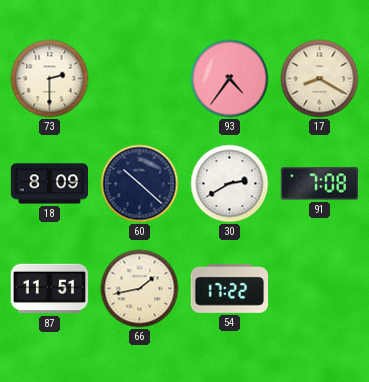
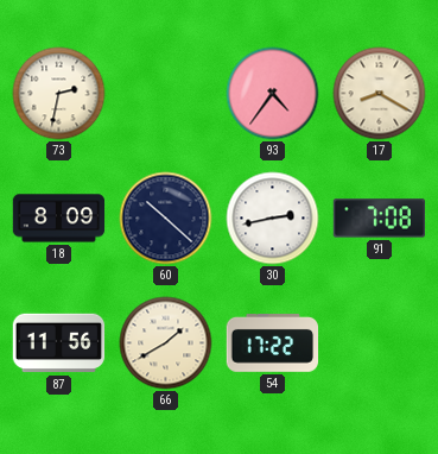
73: 2:30 -> 2:32 (59, 94)
30: 2:40 -> 2:43 (273, 219)
87: 11:51 -> 11:56 (59, 343)
66: 1:43 -> 1:40 (166, 343)
